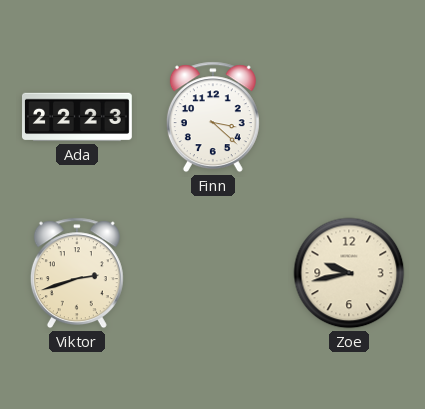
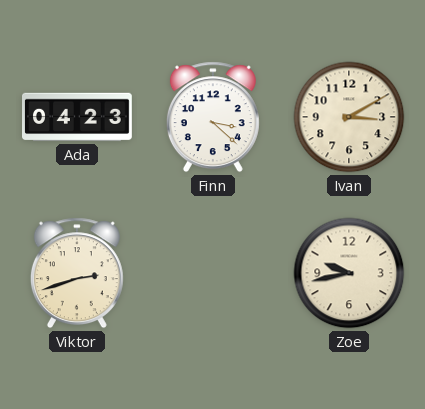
Ada: 22:23 -> 04:23 (78, 117)
Ivan: none -> 3:10 (349, 117)
